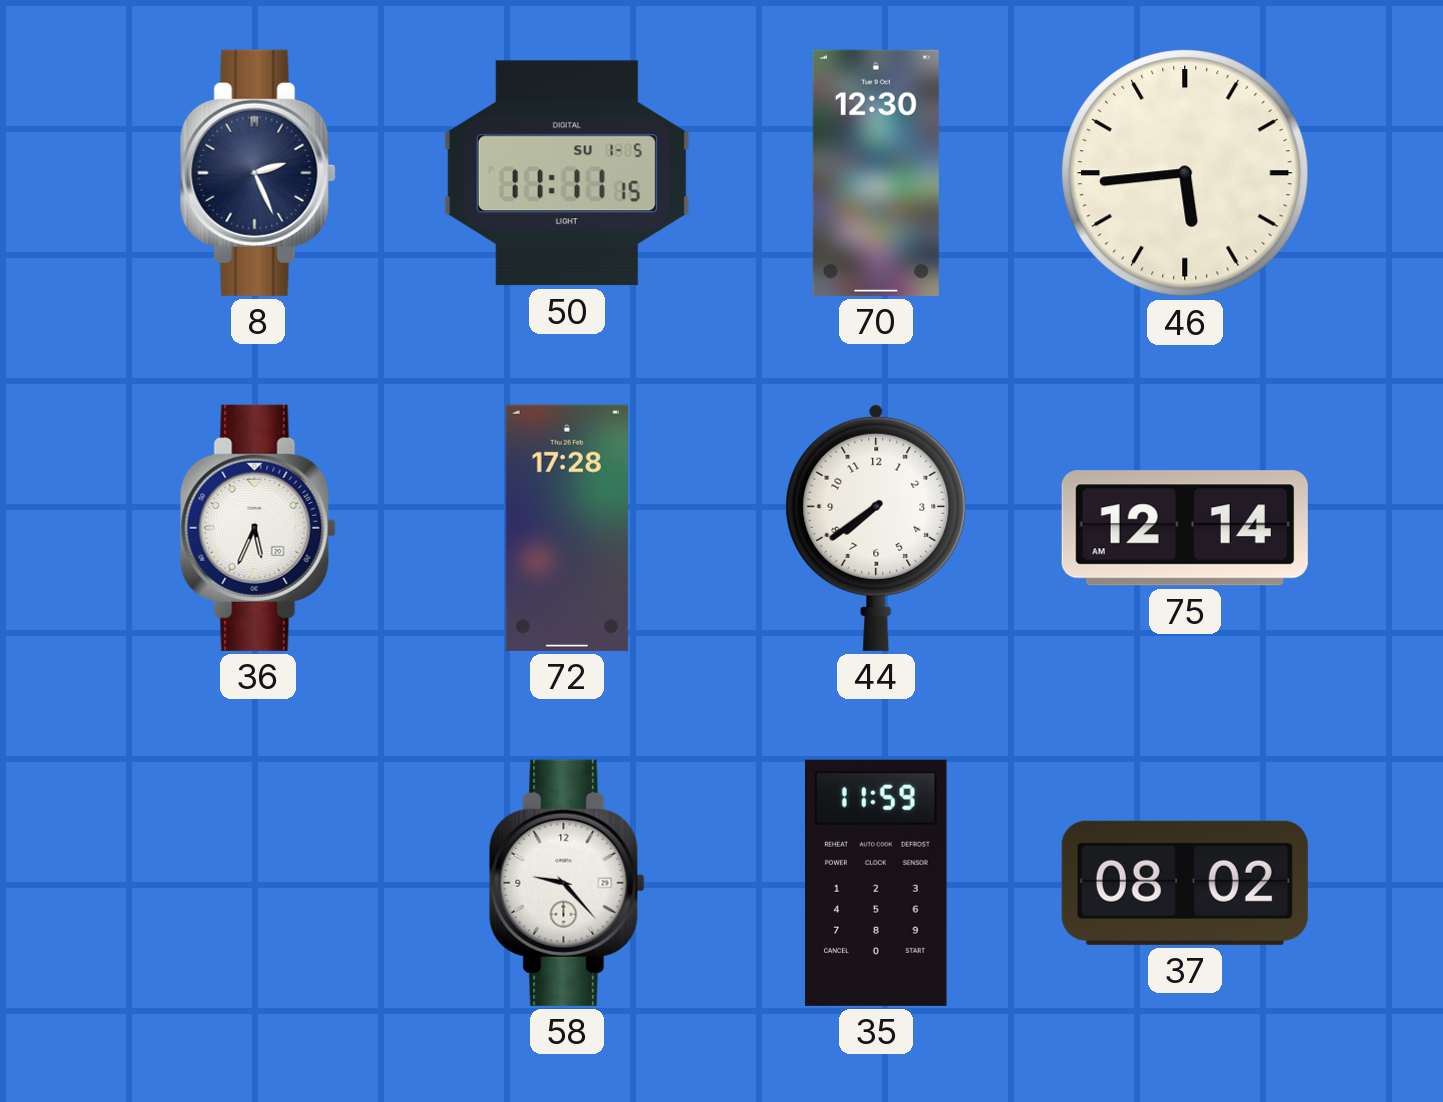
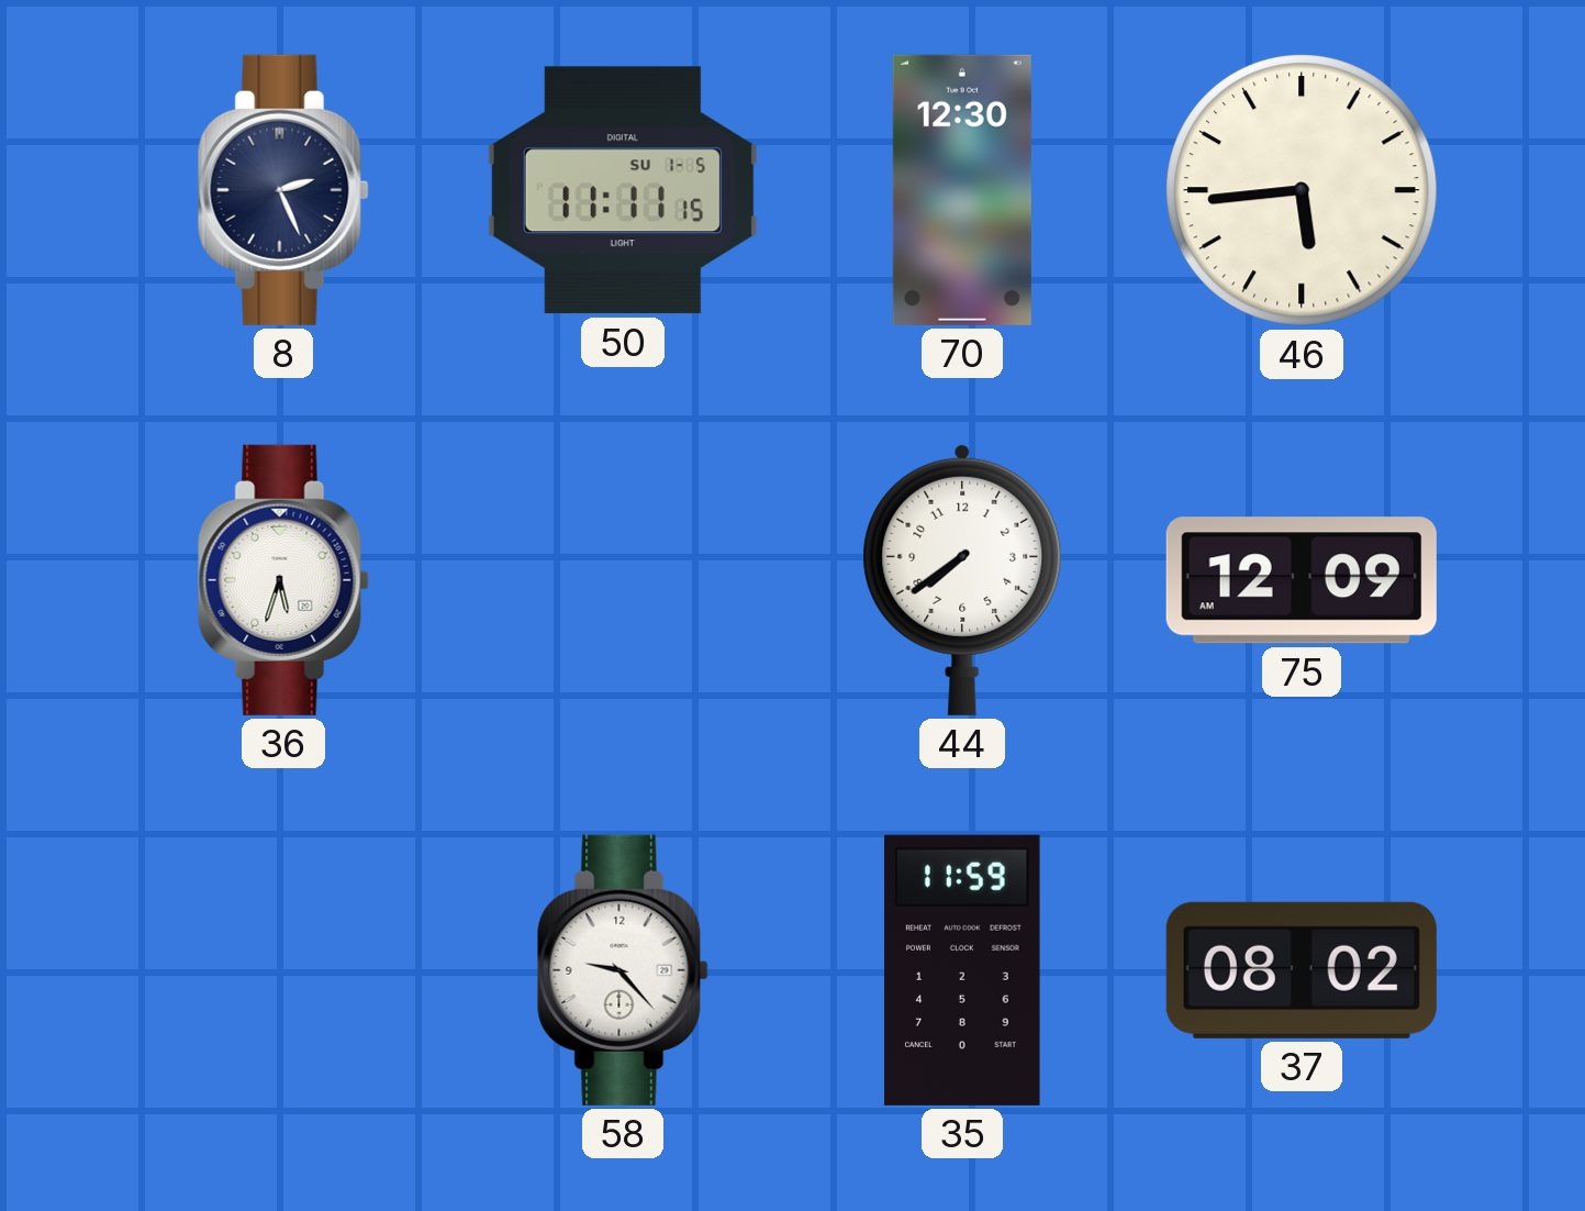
36: 5:34 -> 5:33 (283, 580)
72: 17:28 -> none (567, 528)
75: 12:14 -> 12:09 (1302, 580)
